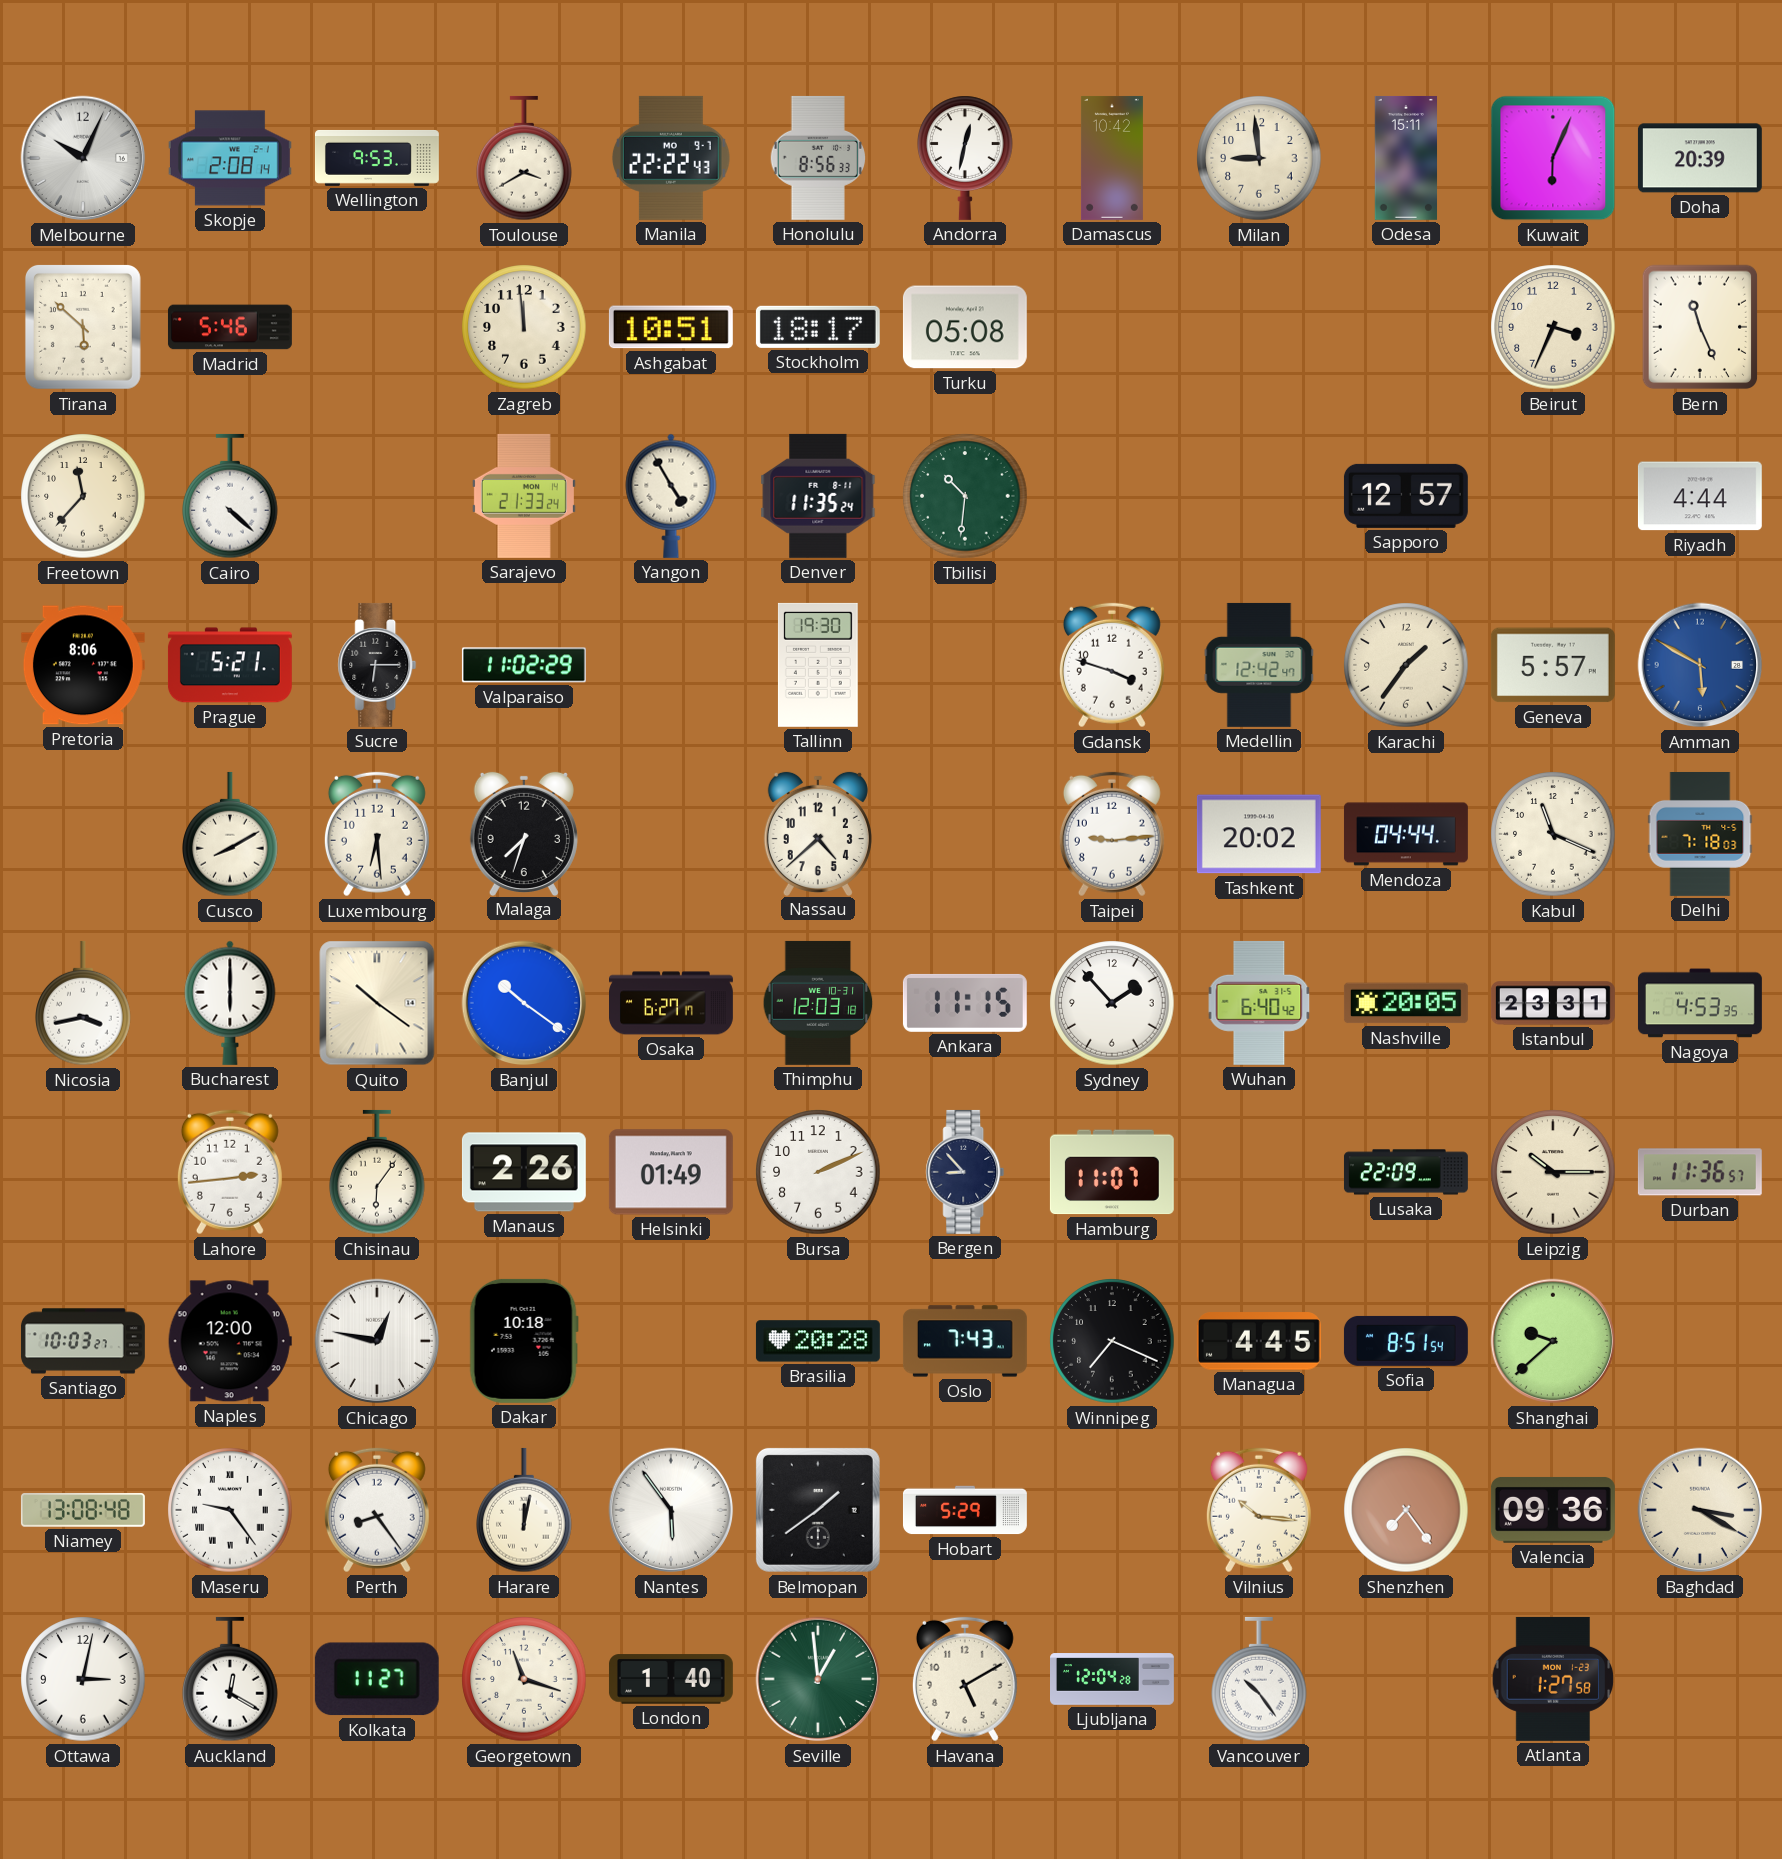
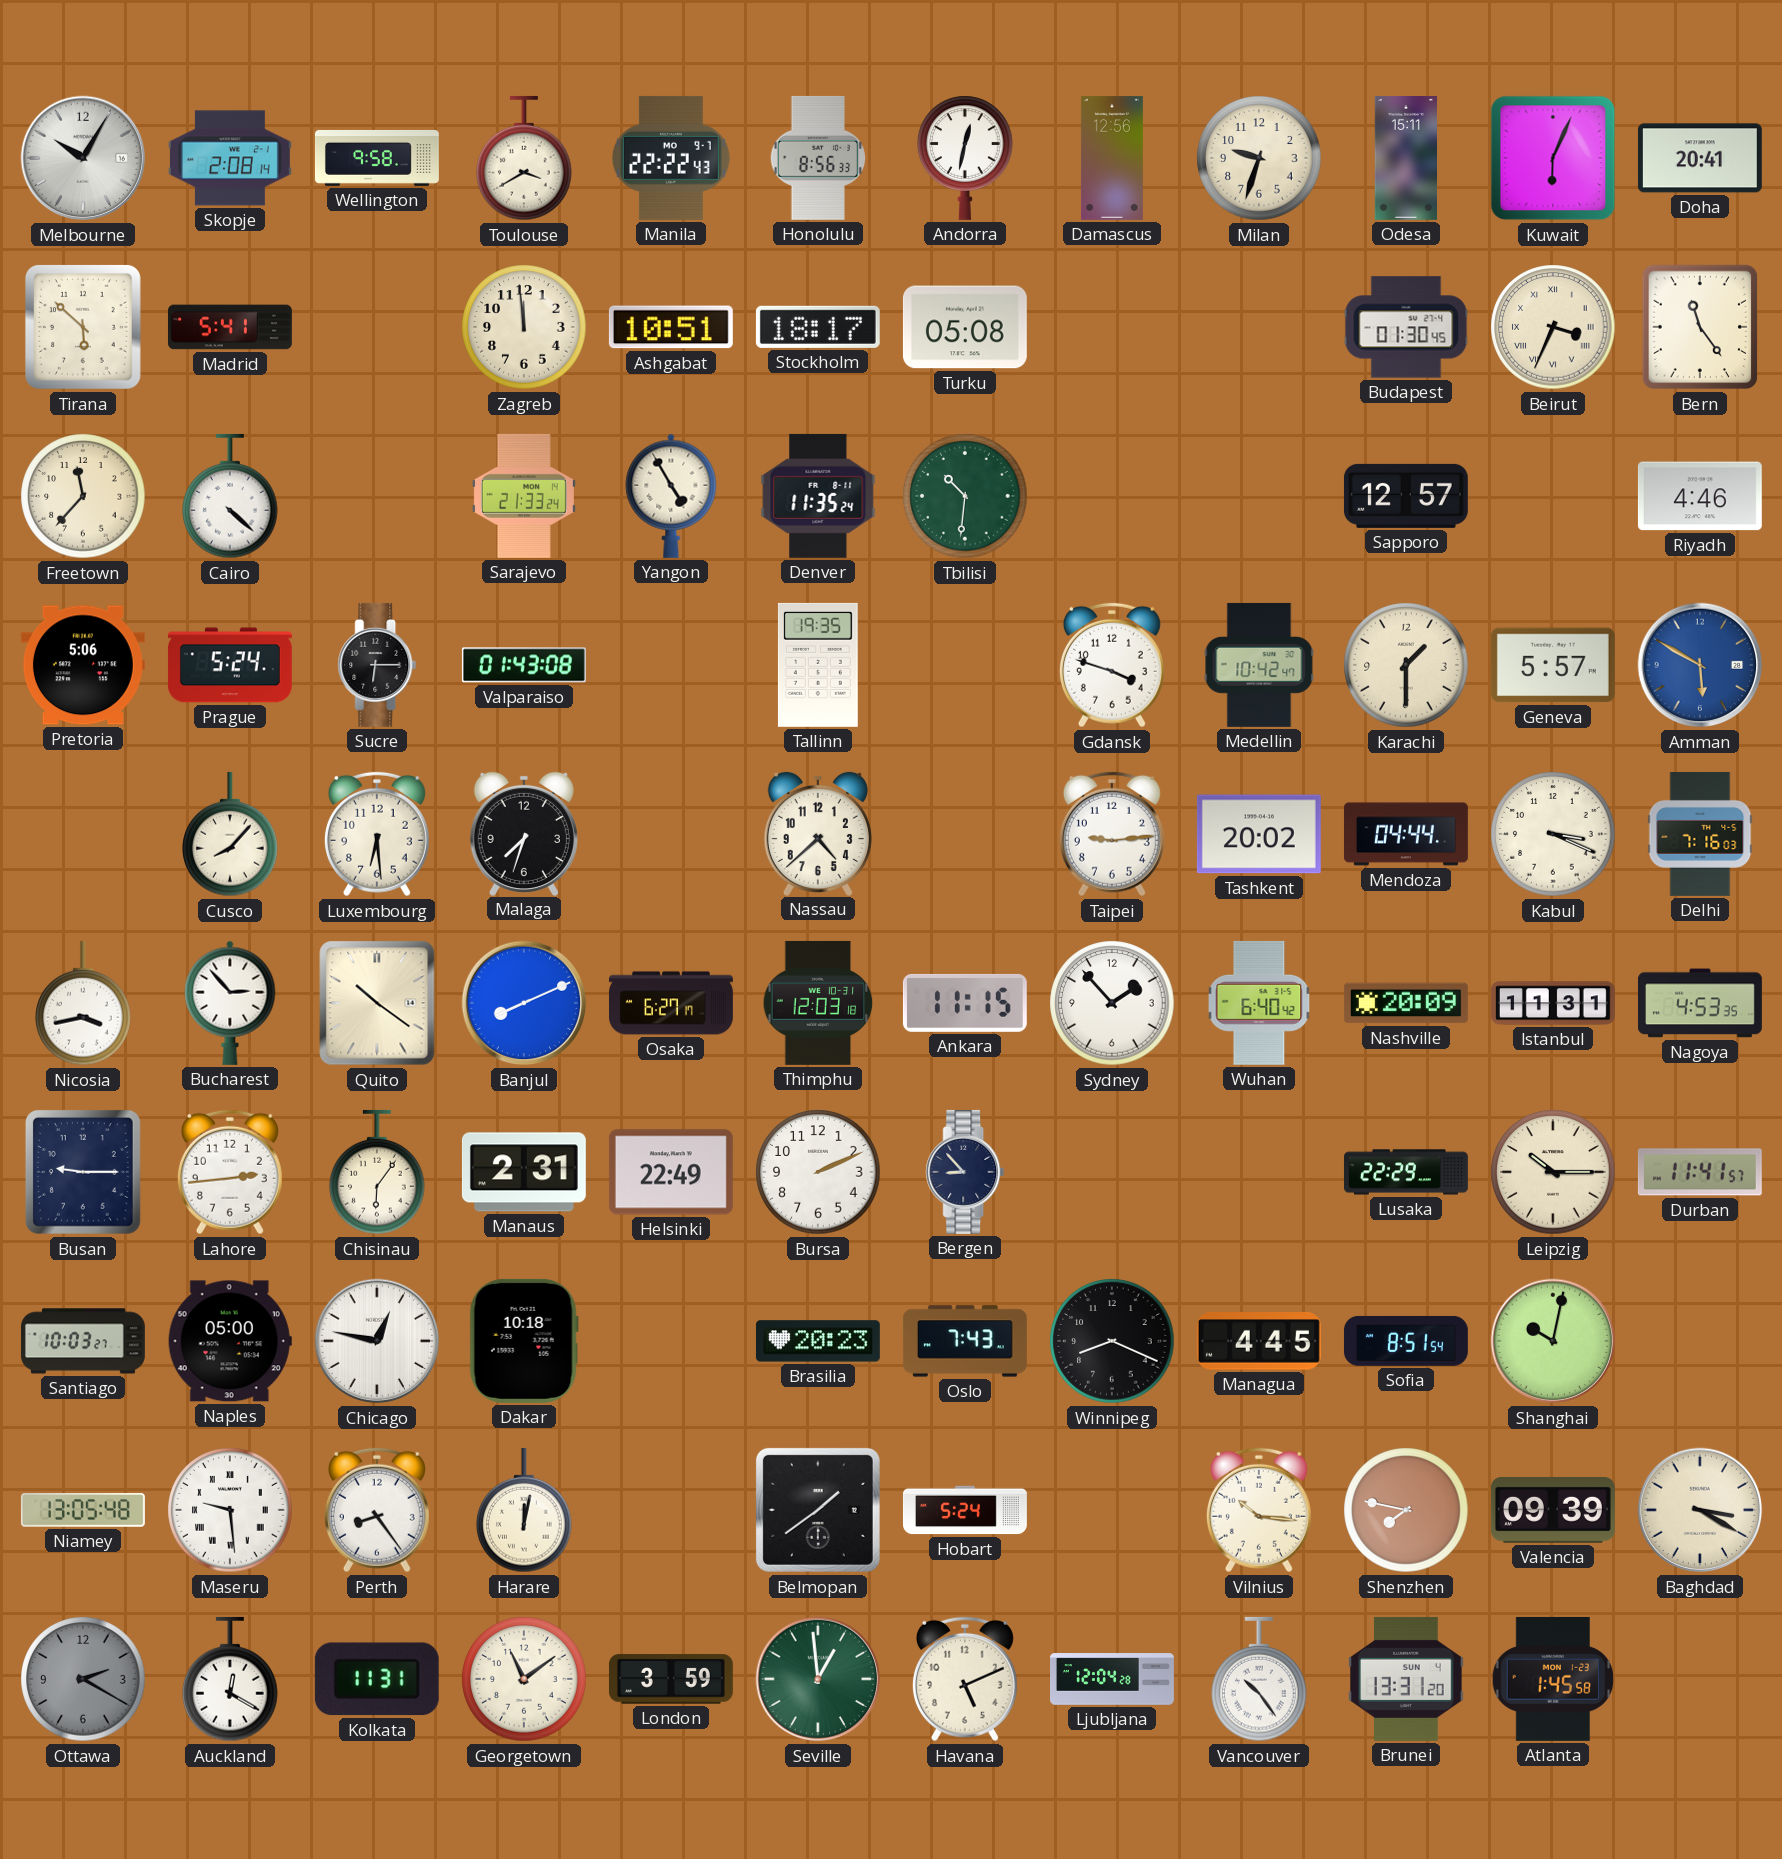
Melbourne: 10:04 -> 10:05 (83, 158)
Wellington: 9:53 -> 9:58 (377, 158)
Damascus: 10:42 -> 12:56 (1112, 158)
Milan: 8:59 -> 9:33 (1259, 158)
Doha: 20:39 -> 20:41 (1700, 158)
Madrid: 5:46 -> 5:41 (230, 327)
Budapest: none -> 01:30 (1406, 327)
Beirut numerals: Arabic -> Roman (1553, 327)
Bern: 11:26 -> 11:24 (1700, 327)
Riyadh: 4:44 -> 4:46 (1700, 496)
Pretoria: 8:06 -> 5:06 (83, 665)
Prague: 5:21 -> 5:24 (230, 665)
Valparaiso: 11:02 -> 01:43 (524, 665)
Tallinn: 19:30 -> 19:35 (818, 665)
Medellin: 12:42 -> 10:42 (1259, 665)
Karachi: 1:36 -> 1:30 (1406, 665)
Cusco: 8:10 -> 8:07 (230, 834)
Kabul: 11:19 -> 3:19 (1553, 834)
Delhi: 7:18 -> 7:16 (1700, 834)
Bucharest: 6:00 -> 2:53 (230, 1003)
Banjul: 10:21 -> 8:11 (524, 1003)
Nashville: 20:05 -> 20:09 (1406, 1003)
Istanbul: 23:31 -> 11:31 (1553, 1003)
Busan: none -> 9:15 (83, 1172)
Manaus: 2:26 -> 2:31 (524, 1172)
Helsinki: 01:49 -> 22:49 (671, 1172)
Hamburg: 11:07 -> none (1112, 1172)
Lusaka: 22:09 -> 22:29 (1406, 1172)
Durban: 11:36 -> 11:41 (1700, 1172)
Naples: 12:00 -> 05:00 (230, 1341)
Brasilia: 20:28 -> 20:23 (818, 1341)
Winnipeg: 7:19 -> 8:19 (1112, 1341)
Shanghai: 9:38 -> 10:02 (1553, 1341)
Niamey: 13:08 -> 13:05 (83, 1510)
Maseru: 9:24 -> 9:29 (230, 1510)
Nantes: 5:54 -> none (671, 1510)
Hobart: 5:29 -> 5:24 (965, 1510)
Shenzhen: 7:24 -> 7:47 (1406, 1510)
Valencia: 09:36 -> 09:39 (1553, 1510)
Ottawa: 3:02 -> 2:20 (83, 1679)
Ottawa dial: white -> grey (83, 1679)
Kolkata: 11:27 -> 11:31 (377, 1679)
Georgetown: 11:18 -> 11:09 (524, 1679)
London: 1:40 -> 3:59 (671, 1679)
Havana: 5:10 -> 5:11 (965, 1679)
Brunei: none -> 13:31 (1406, 1679)
Atlanta: 1:27 -> 1:45 (1553, 1679)
